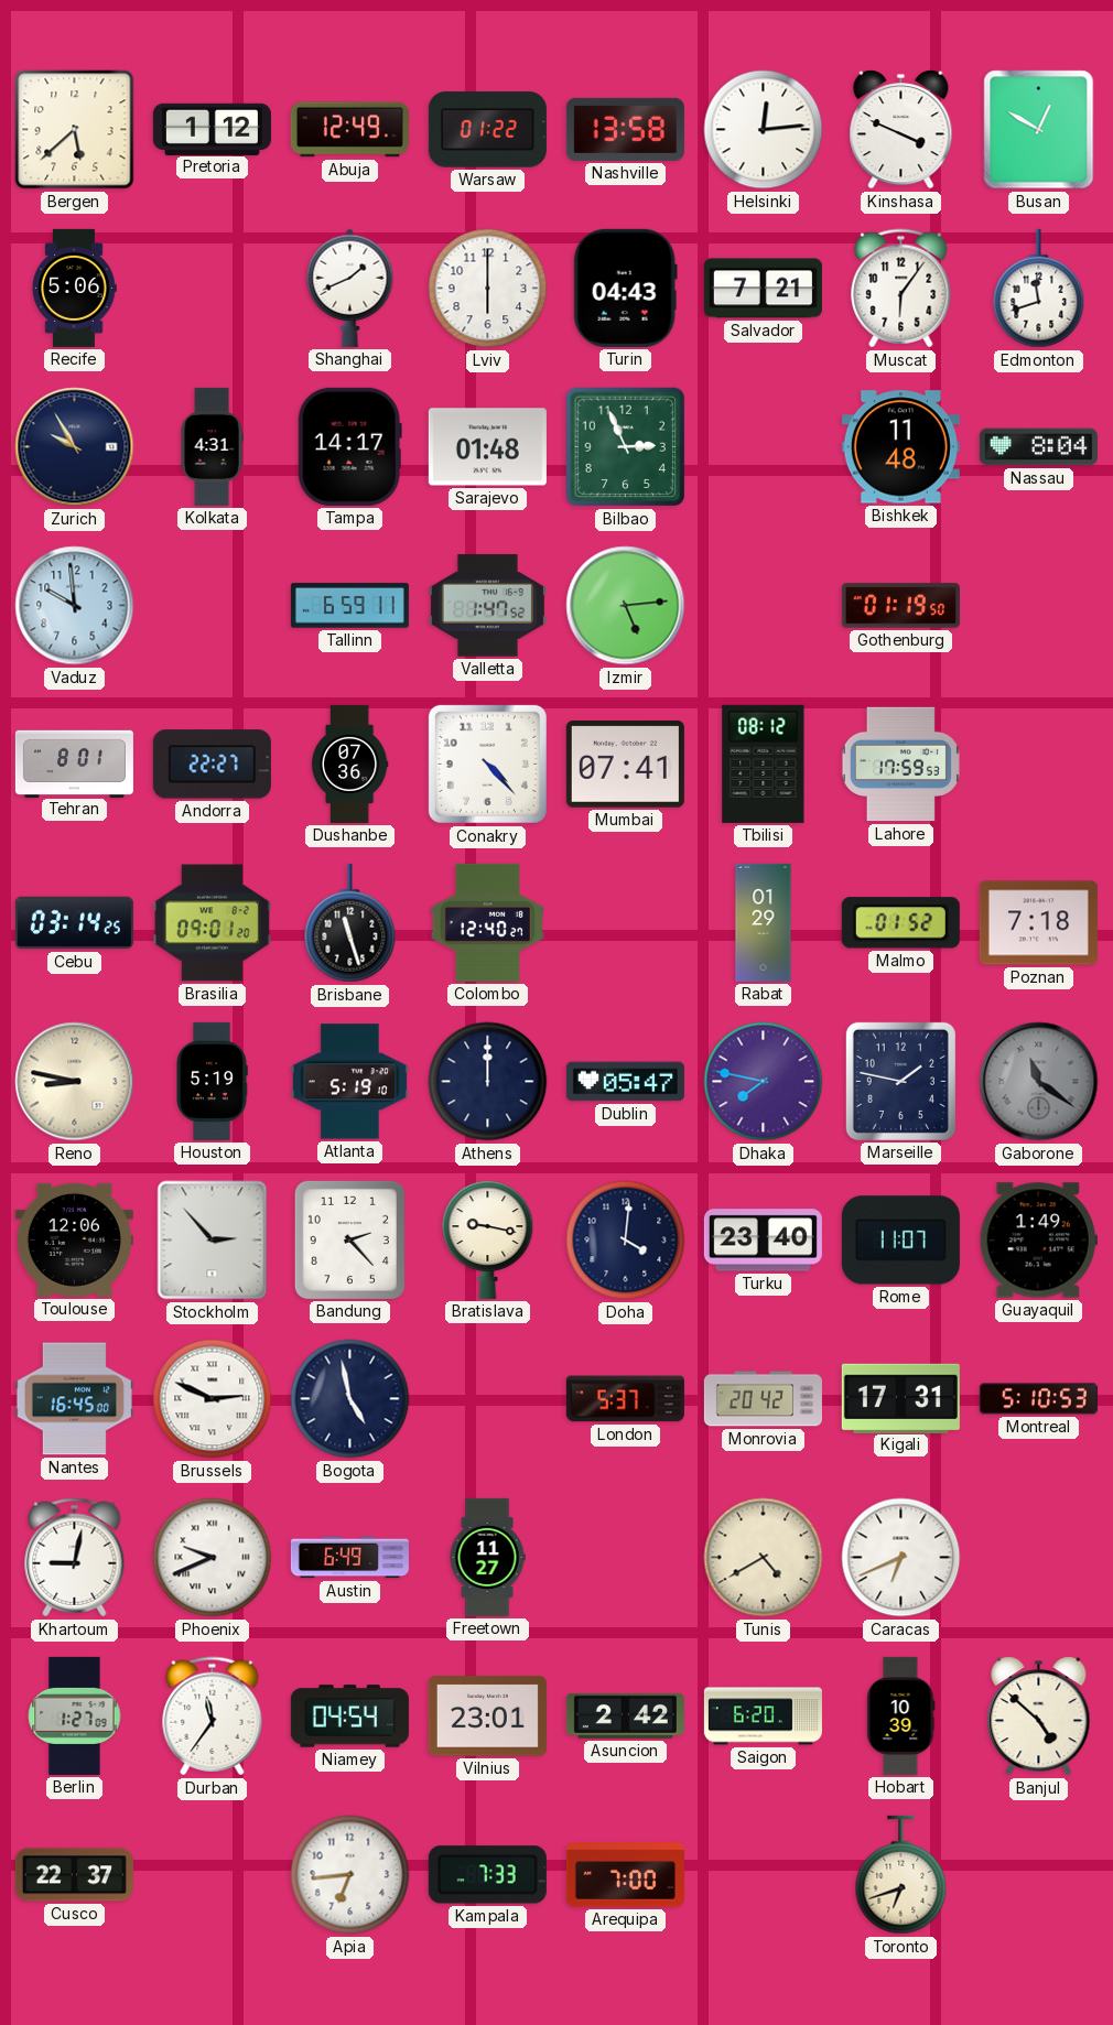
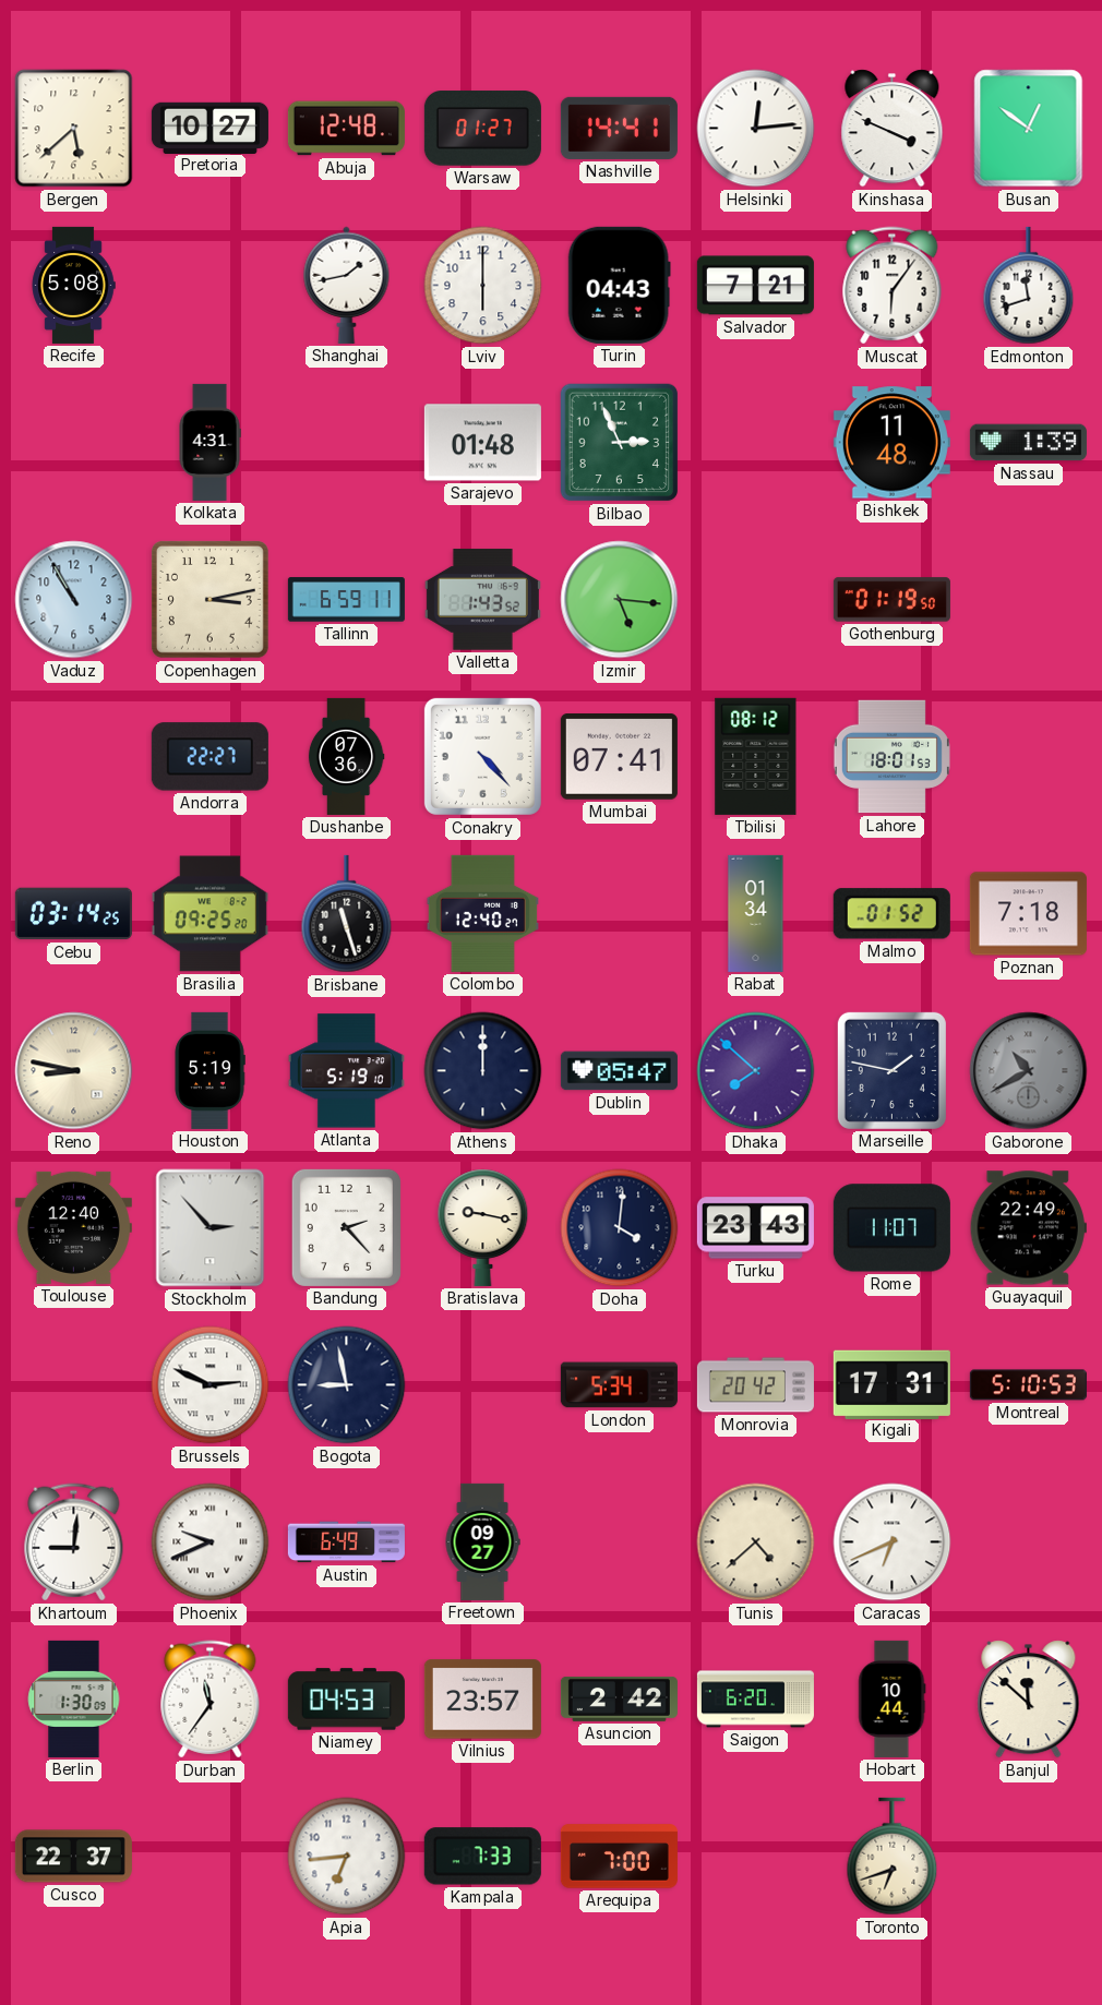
Pretoria: 1:12 -> 10:27 (209, 128)
Abuja: 12:49 -> 12:48 (346, 129)
Warsaw: 01:22 -> 01:27 (482, 129)
Nashville: 13:58 -> 14:41 (619, 128)
Busan: 12:50 -> 12:51 (1029, 129)
Recife: 5:06 -> 5:08 (73, 285)
Shanghai: 1:41 -> 1:43 (347, 285)
Zurich: 9:55 -> none (75, 447)
Tampa: 14:17 -> none (349, 446)
Nassau: 8:04 -> 1:39 (1028, 443)
Vaduz: 9:59 -> 10:55 (74, 600)
Copenhagen: none -> 3:13 (209, 599)
Valletta: 1:47 -> 1:43 (482, 600)
Izmir: 5:14 -> 5:16 (620, 600)
Tehran: 8:01 -> none (74, 764)
Lahore: 17:59 -> 18:01 (891, 757)
Brasilia: 09:01 -> 09:25 (209, 914)
Rabat: 01:29 -> 01:34 (756, 913)
Dhaka: 7:47 -> 7:52 (756, 1071)
Gaborone: 11:21 -> 10:40 (1029, 1071)
Toulouse: 12:06 -> 12:40 (73, 1227)
Turku: 23:40 -> 23:43 (755, 1228)
Guayaquil: 1:49 -> 22:49 (1028, 1228)
Nantes: 16:45 -> none (74, 1399)
Bogota: 4:58 -> 8:58 (347, 1385)
London: 5:37 -> 5:34 (619, 1385)
Khartoum: 9:02 -> 9:01 (74, 1542)
Freetown: 11:27 -> 09:27 (482, 1541)
Tunis: 4:40 -> 4:38 (756, 1542)
Berlin: 1:27 -> 1:30 (74, 1698)
Niamey: 04:54 -> 04:53 (346, 1700)
Vilnius: 23:01 -> 23:57 (482, 1700)
Hobart: 10:39 -> 10:44 (893, 1698)
Banjul: 4:52 -> 11:52 (1029, 1700)
